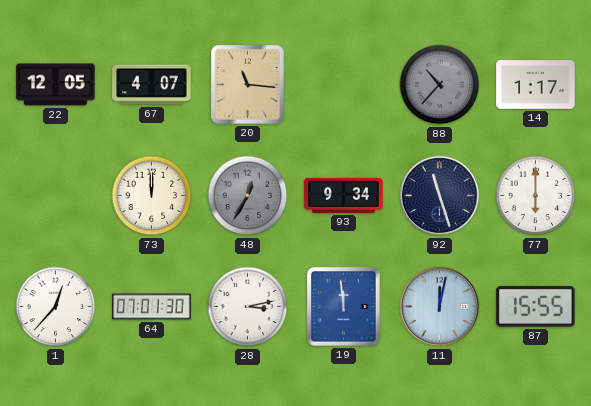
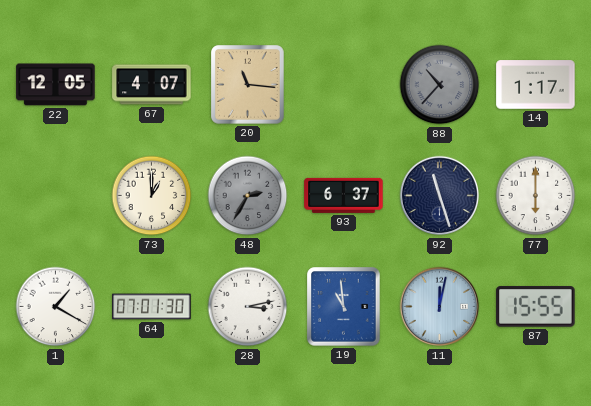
73: 12:00 -> 1:00 (152, 196)
48: 12:35 -> 2:35 (248, 196)
93: 9:34 -> 6:37 (344, 195)
1: 12:37 -> 1:20 (56, 307)
19: 11:59 -> 10:59 (344, 307)
